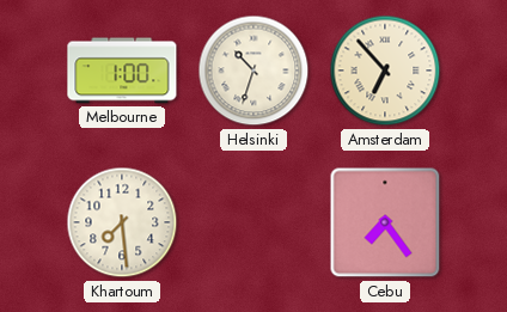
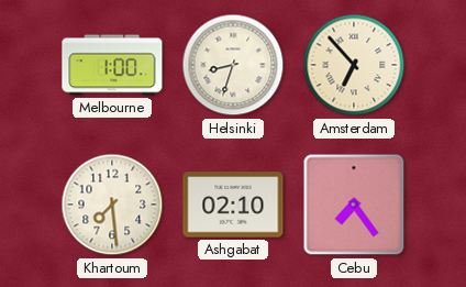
Helsinki: 10:33 -> 8:33 (233, 65)
Ashgabat: none -> 02:10 (233, 205)
